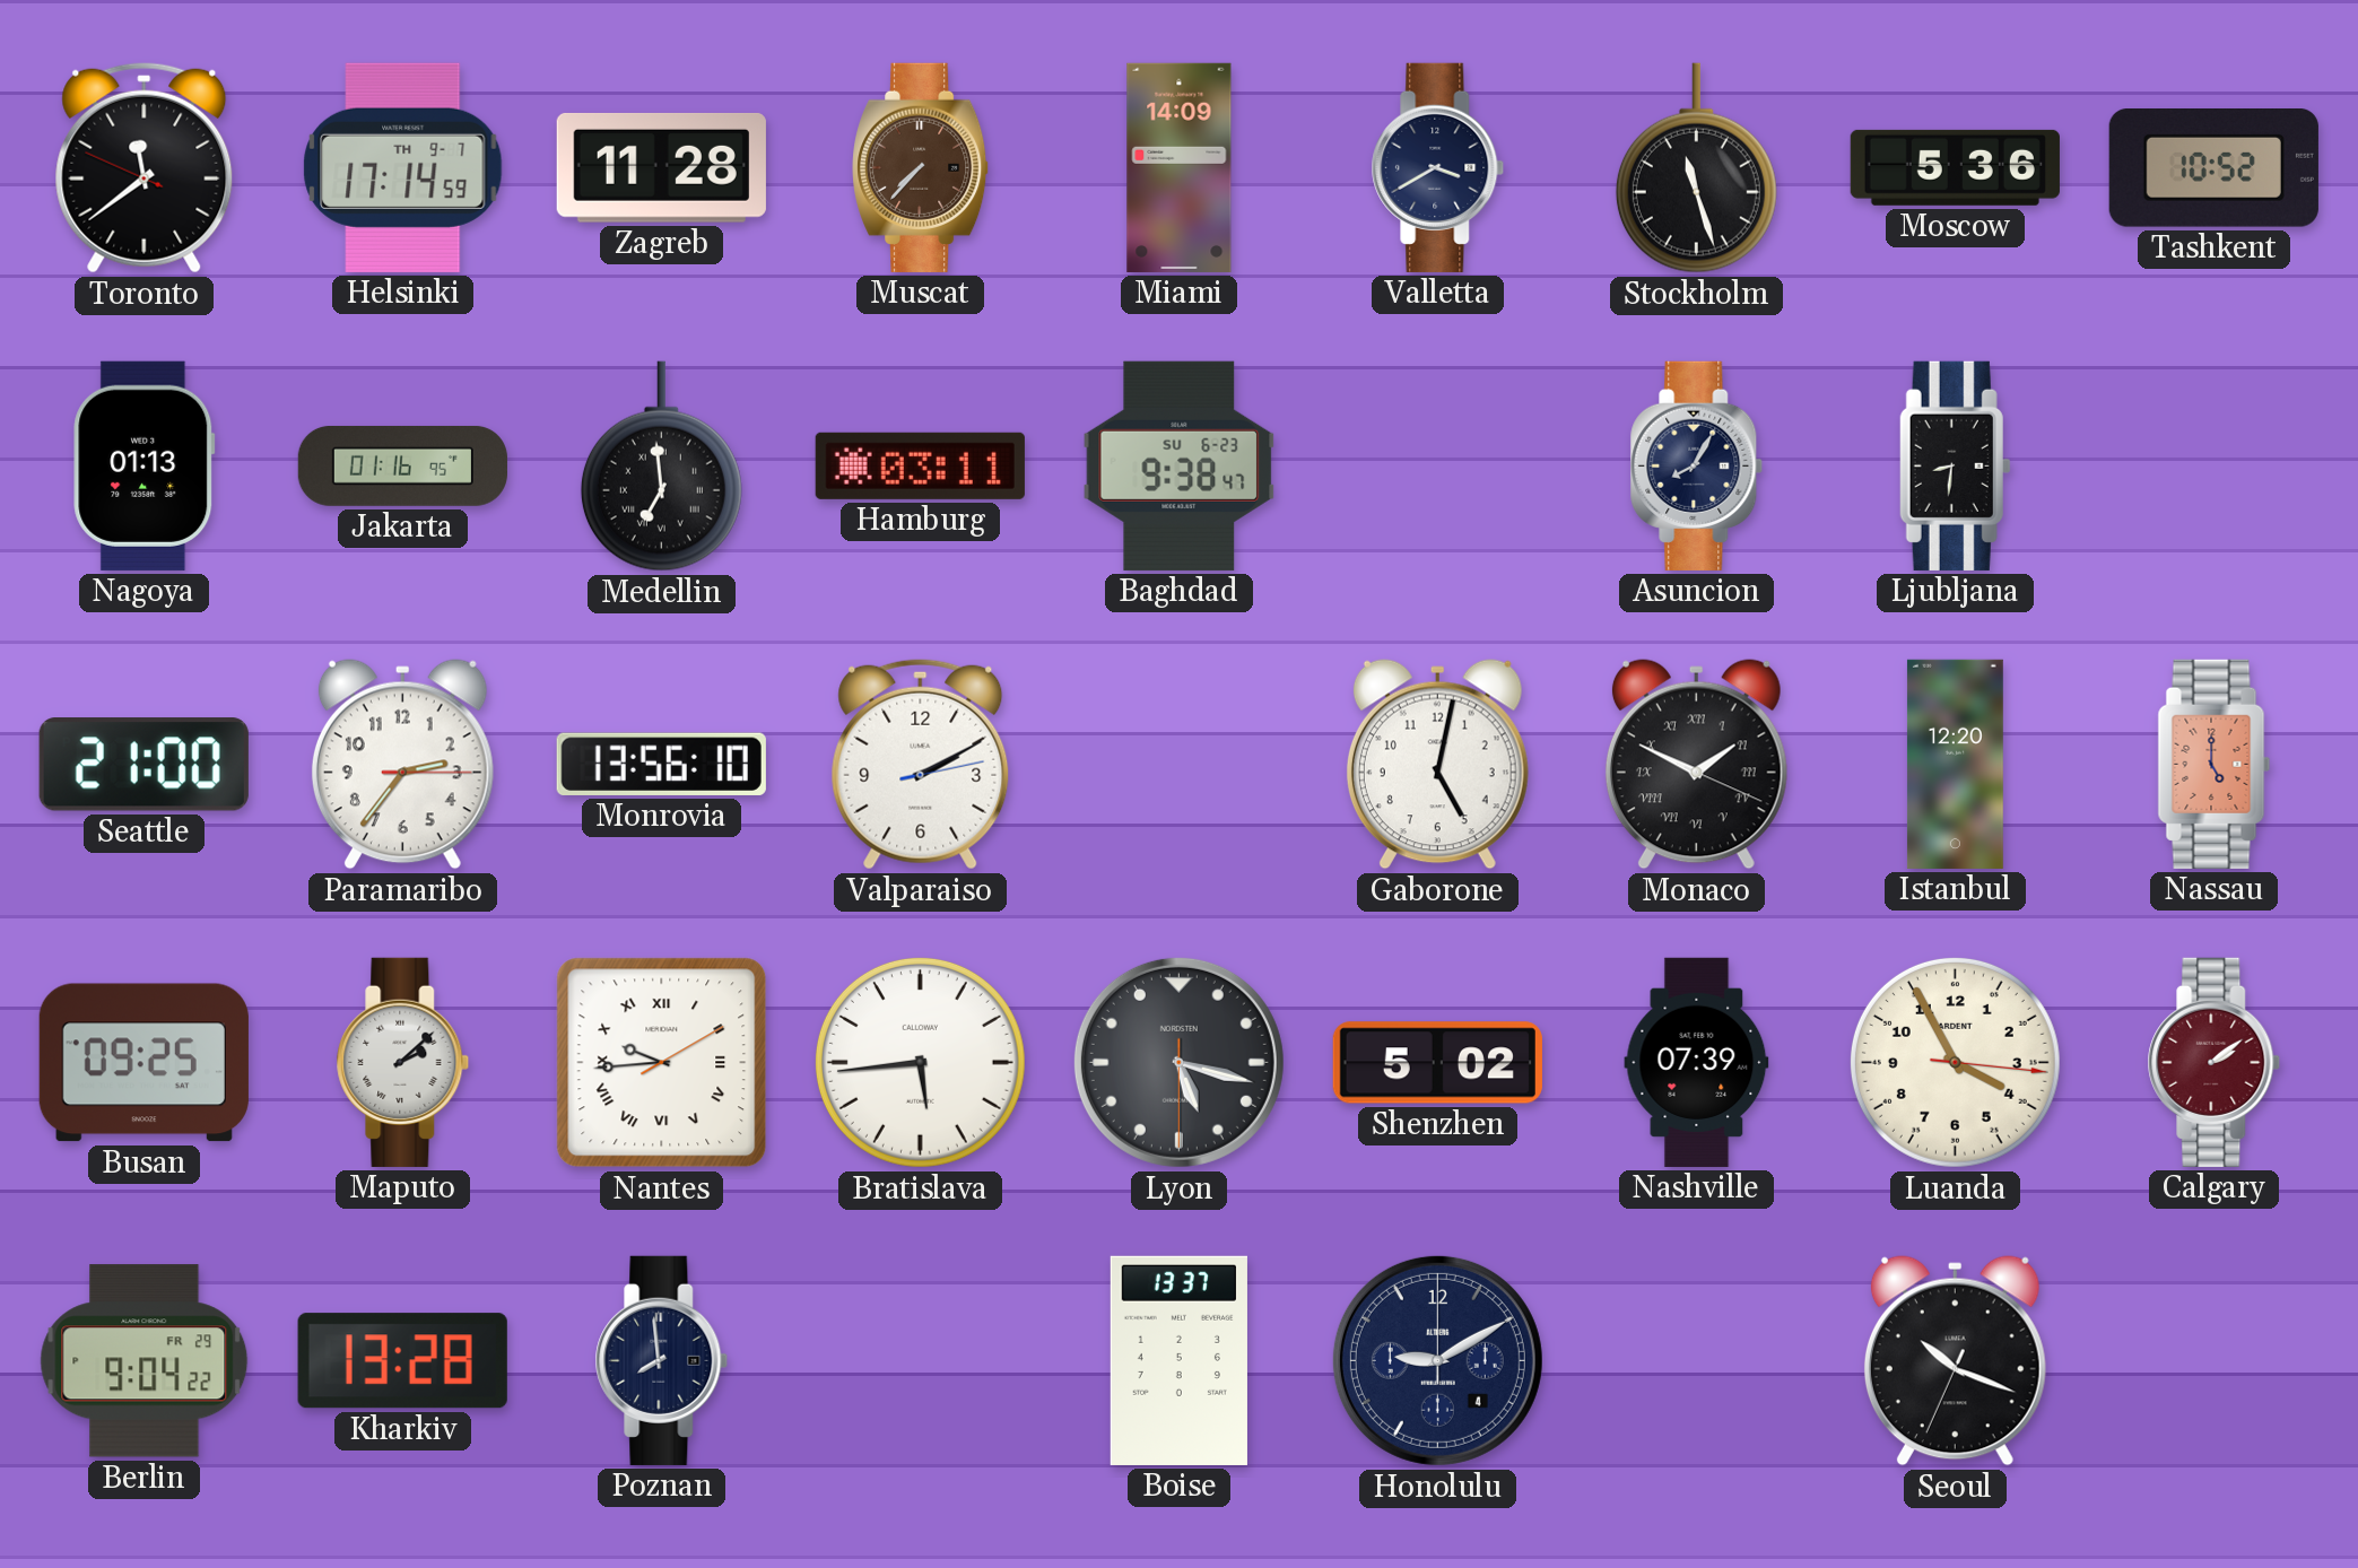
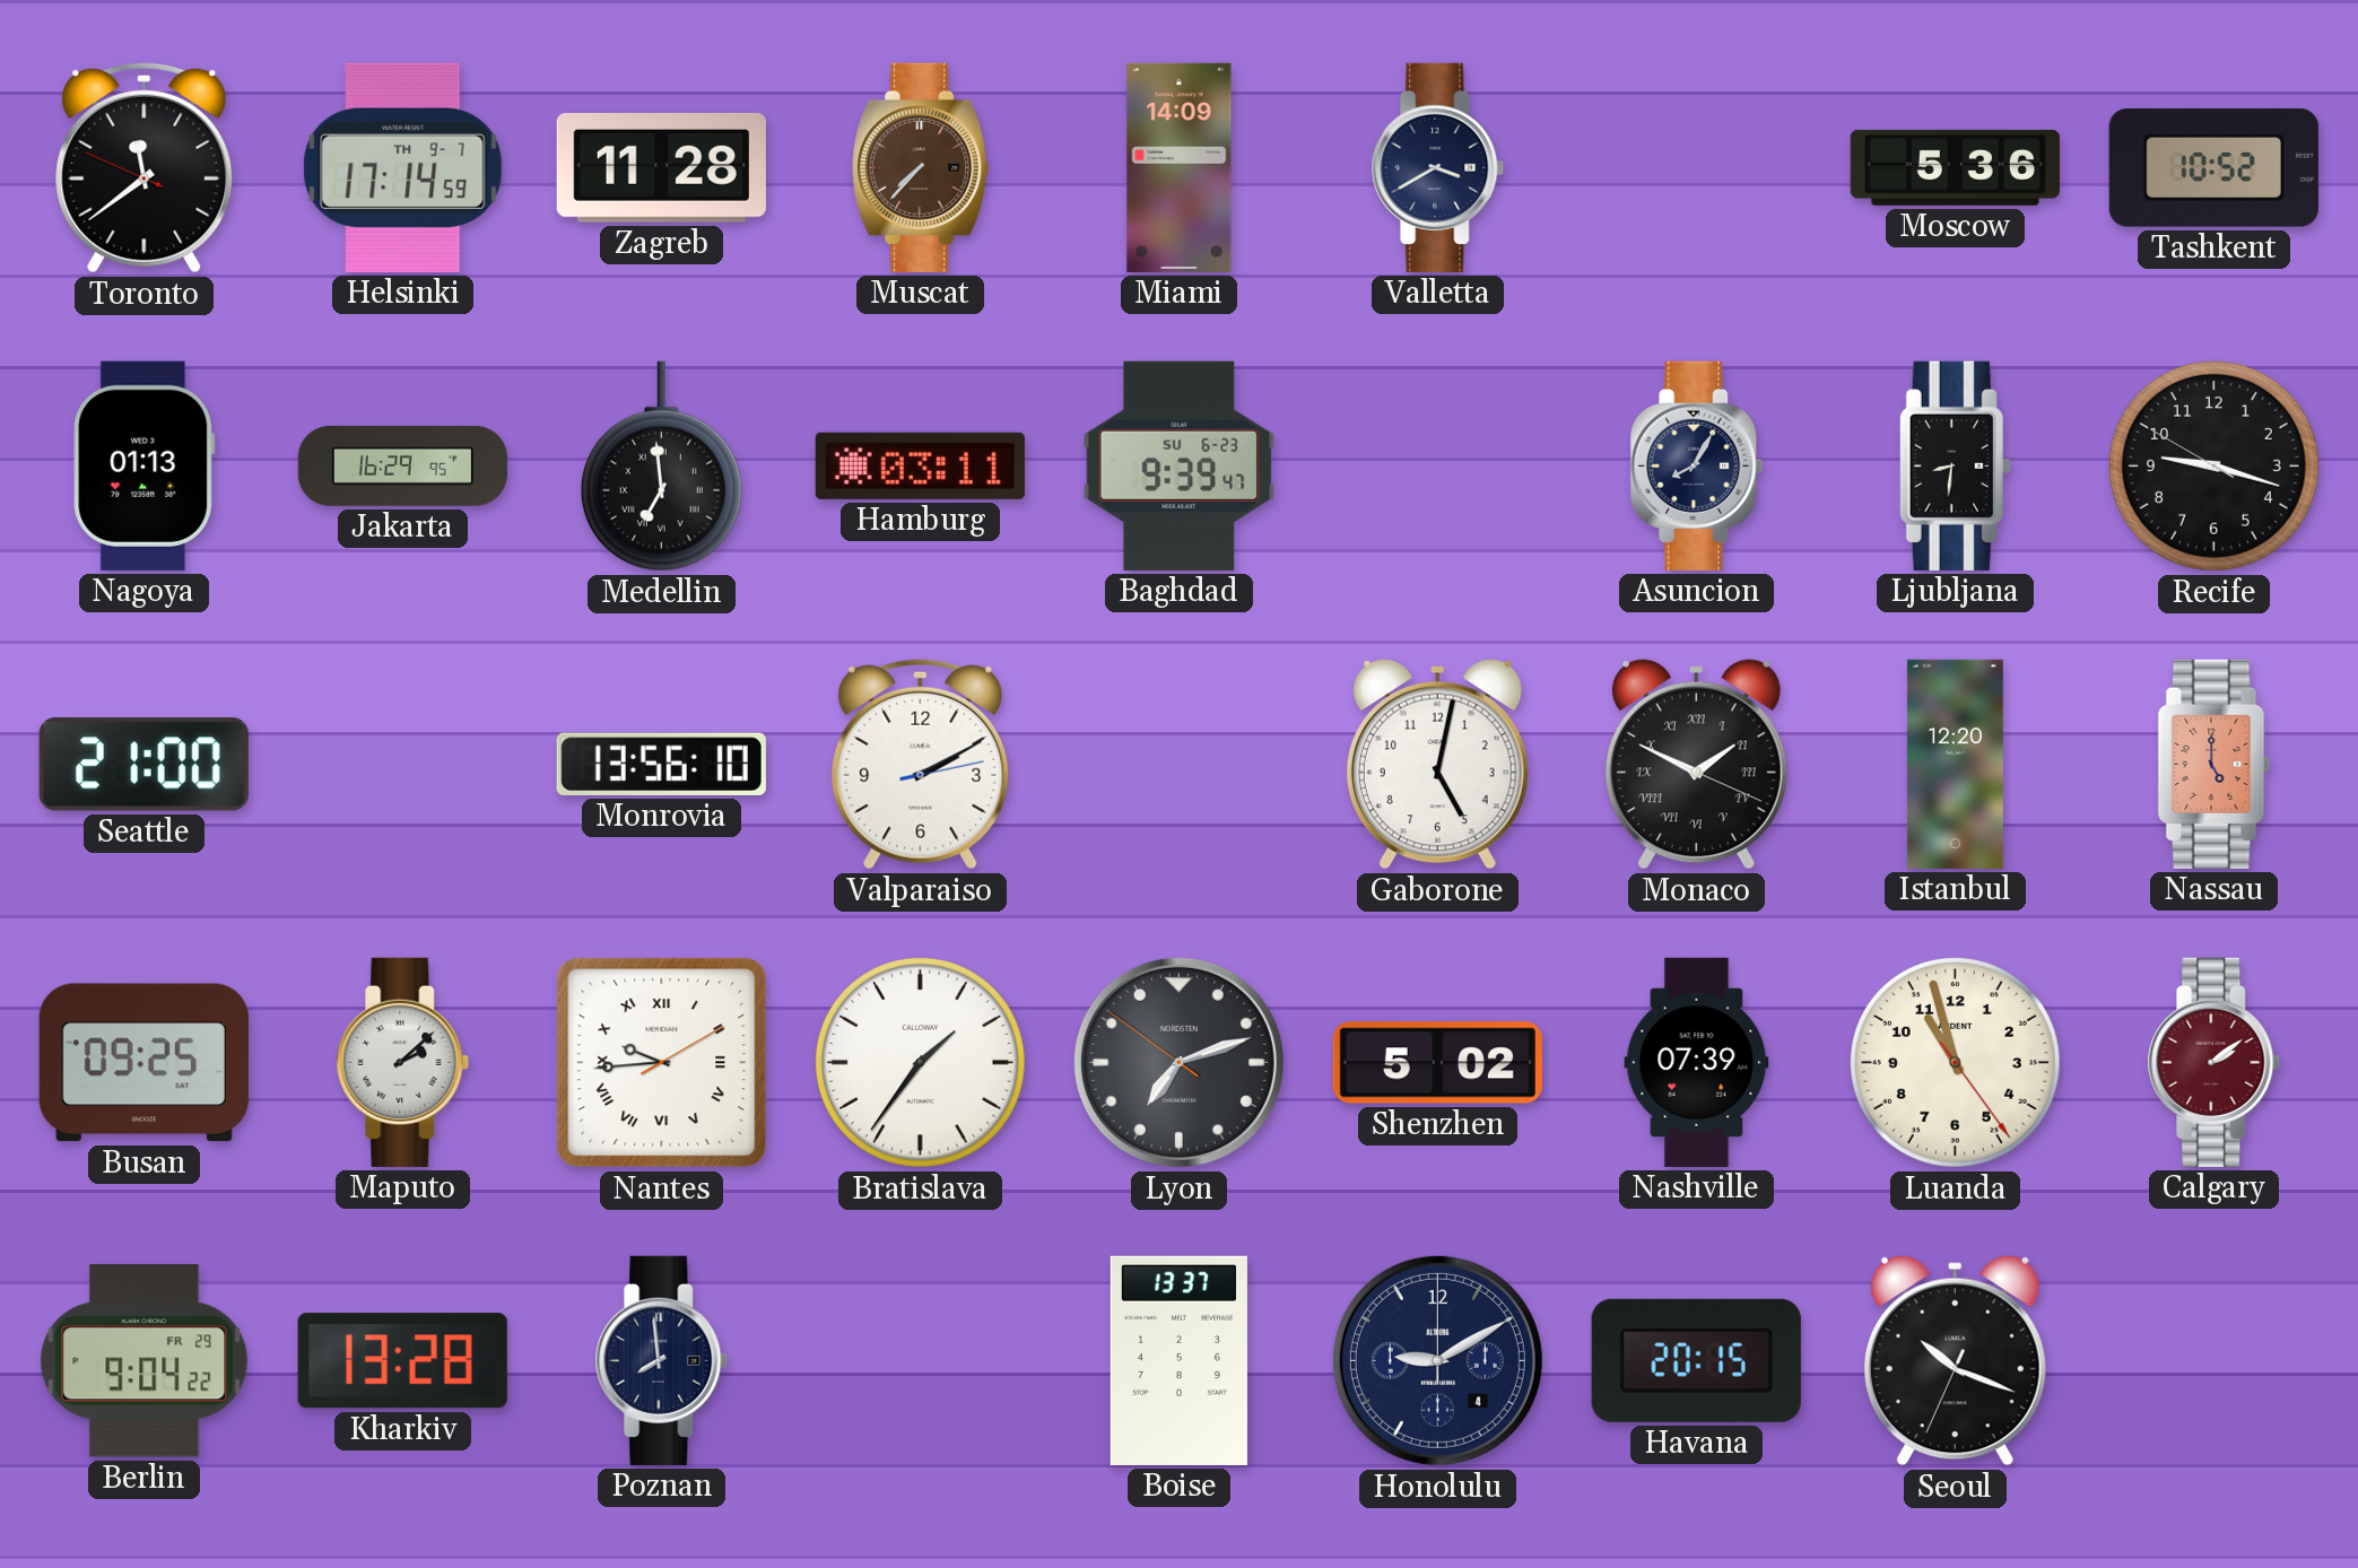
Stockholm: 11:27 -> none (1696, 168)
Jakarta: 01:16 -> 16:29 (402, 465)
Baghdad: 9:38 -> 9:39 (1180, 465)
Recife: none -> 9:17 (2213, 465)
Paramaribo: 2:36 -> none (402, 765)
Bratislava: 5:44 -> 1:36 (920, 1062)
Lyon: 5:17 -> 7:11 (1178, 1062)
Luanda: 3:55 -> 10:57 (1955, 1062)
Havana: none -> 20:15 (1696, 1360)
